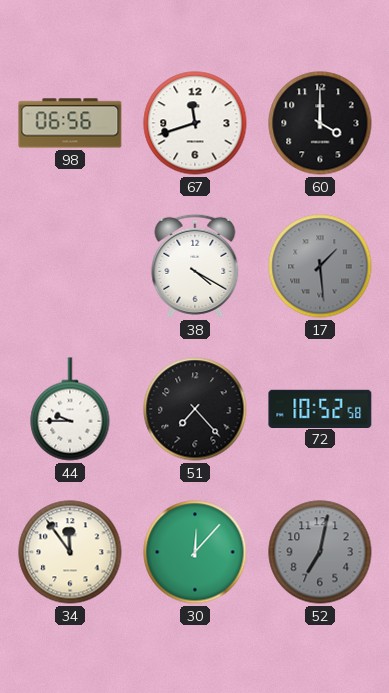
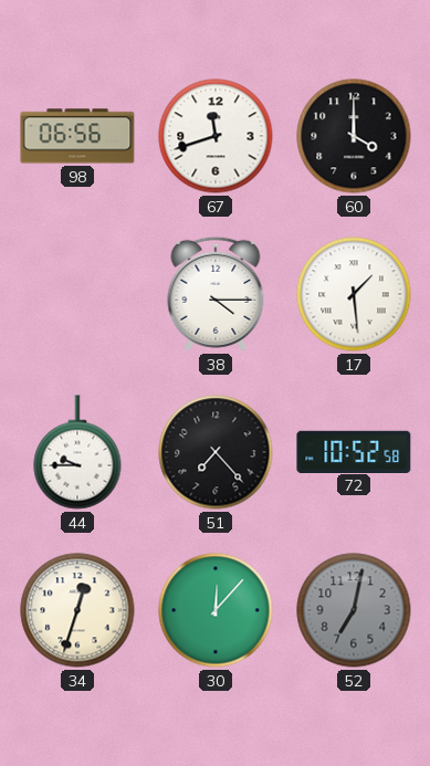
38: 4:20 -> 4:15 (216, 294)
17 dial: grey -> white (354, 294)
34: 11:54 -> 12:33 (77, 610)
